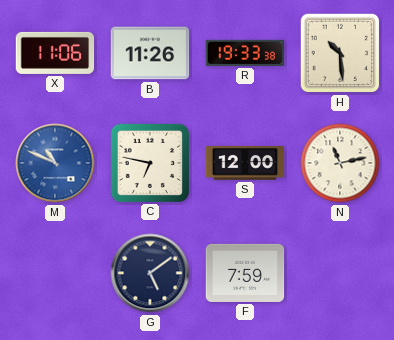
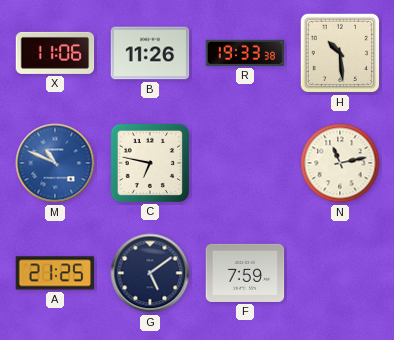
S: 12:00 -> none (245, 163)
A: none -> 21:25 (55, 273)
